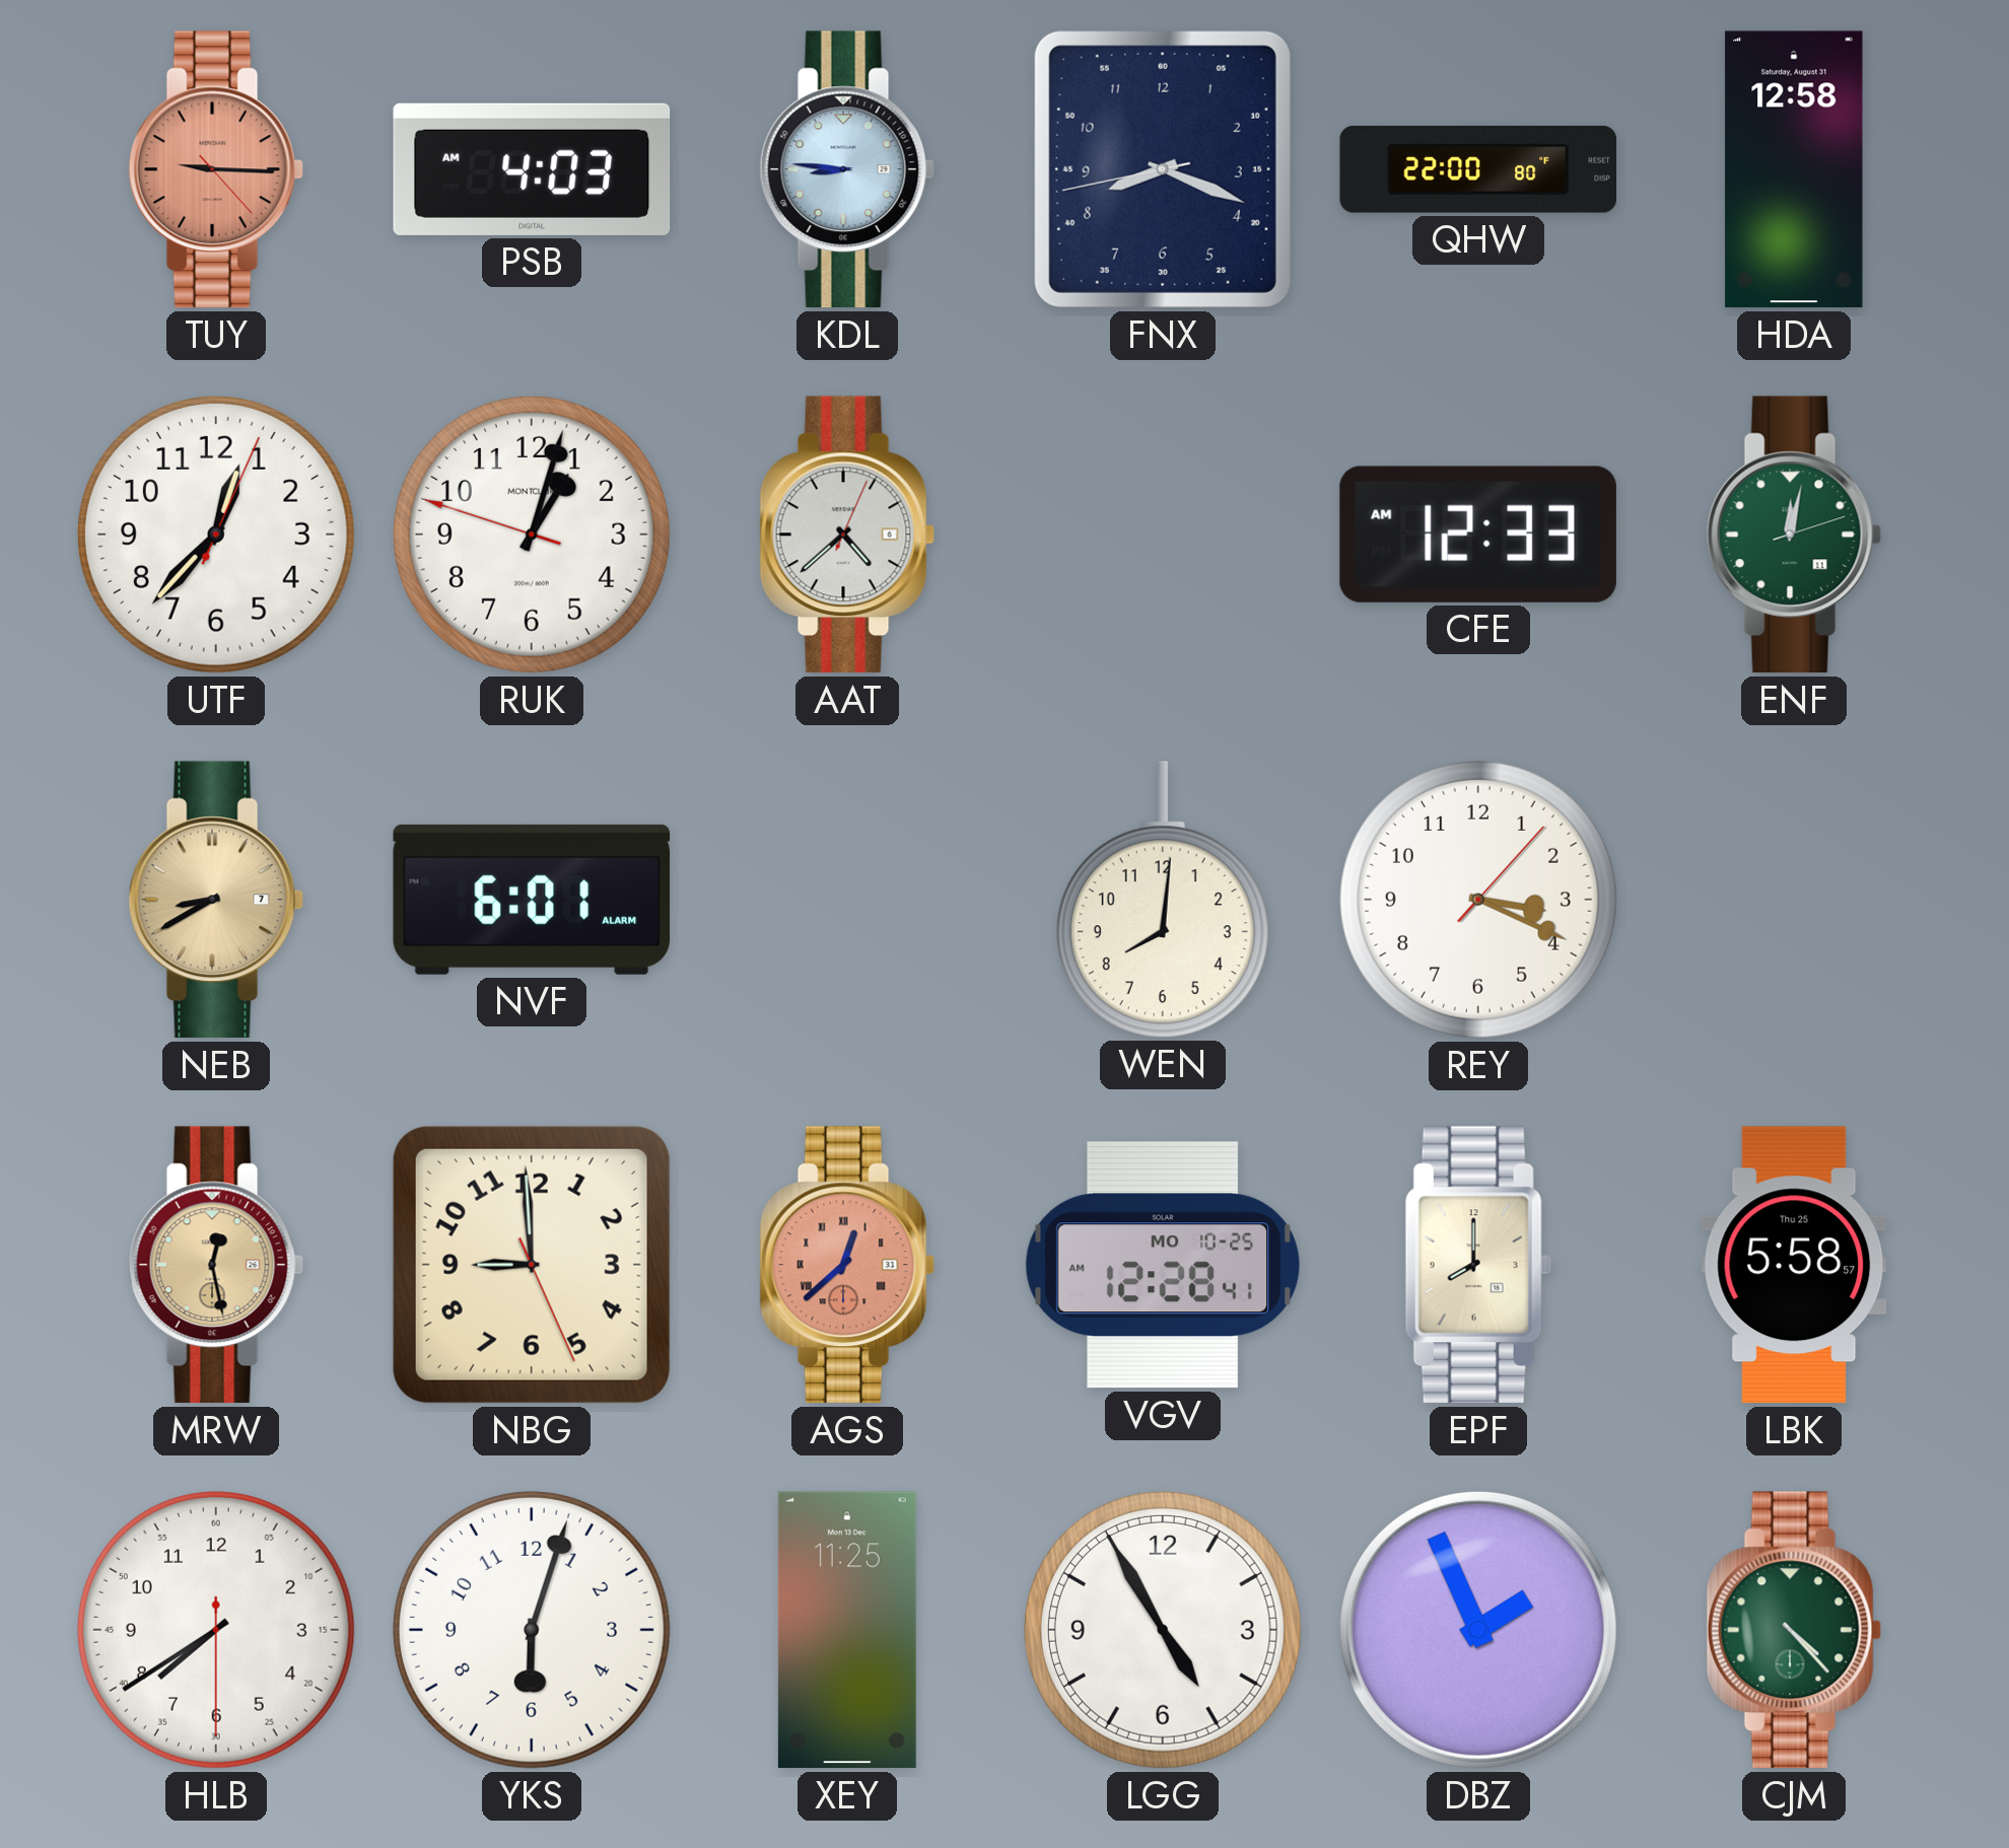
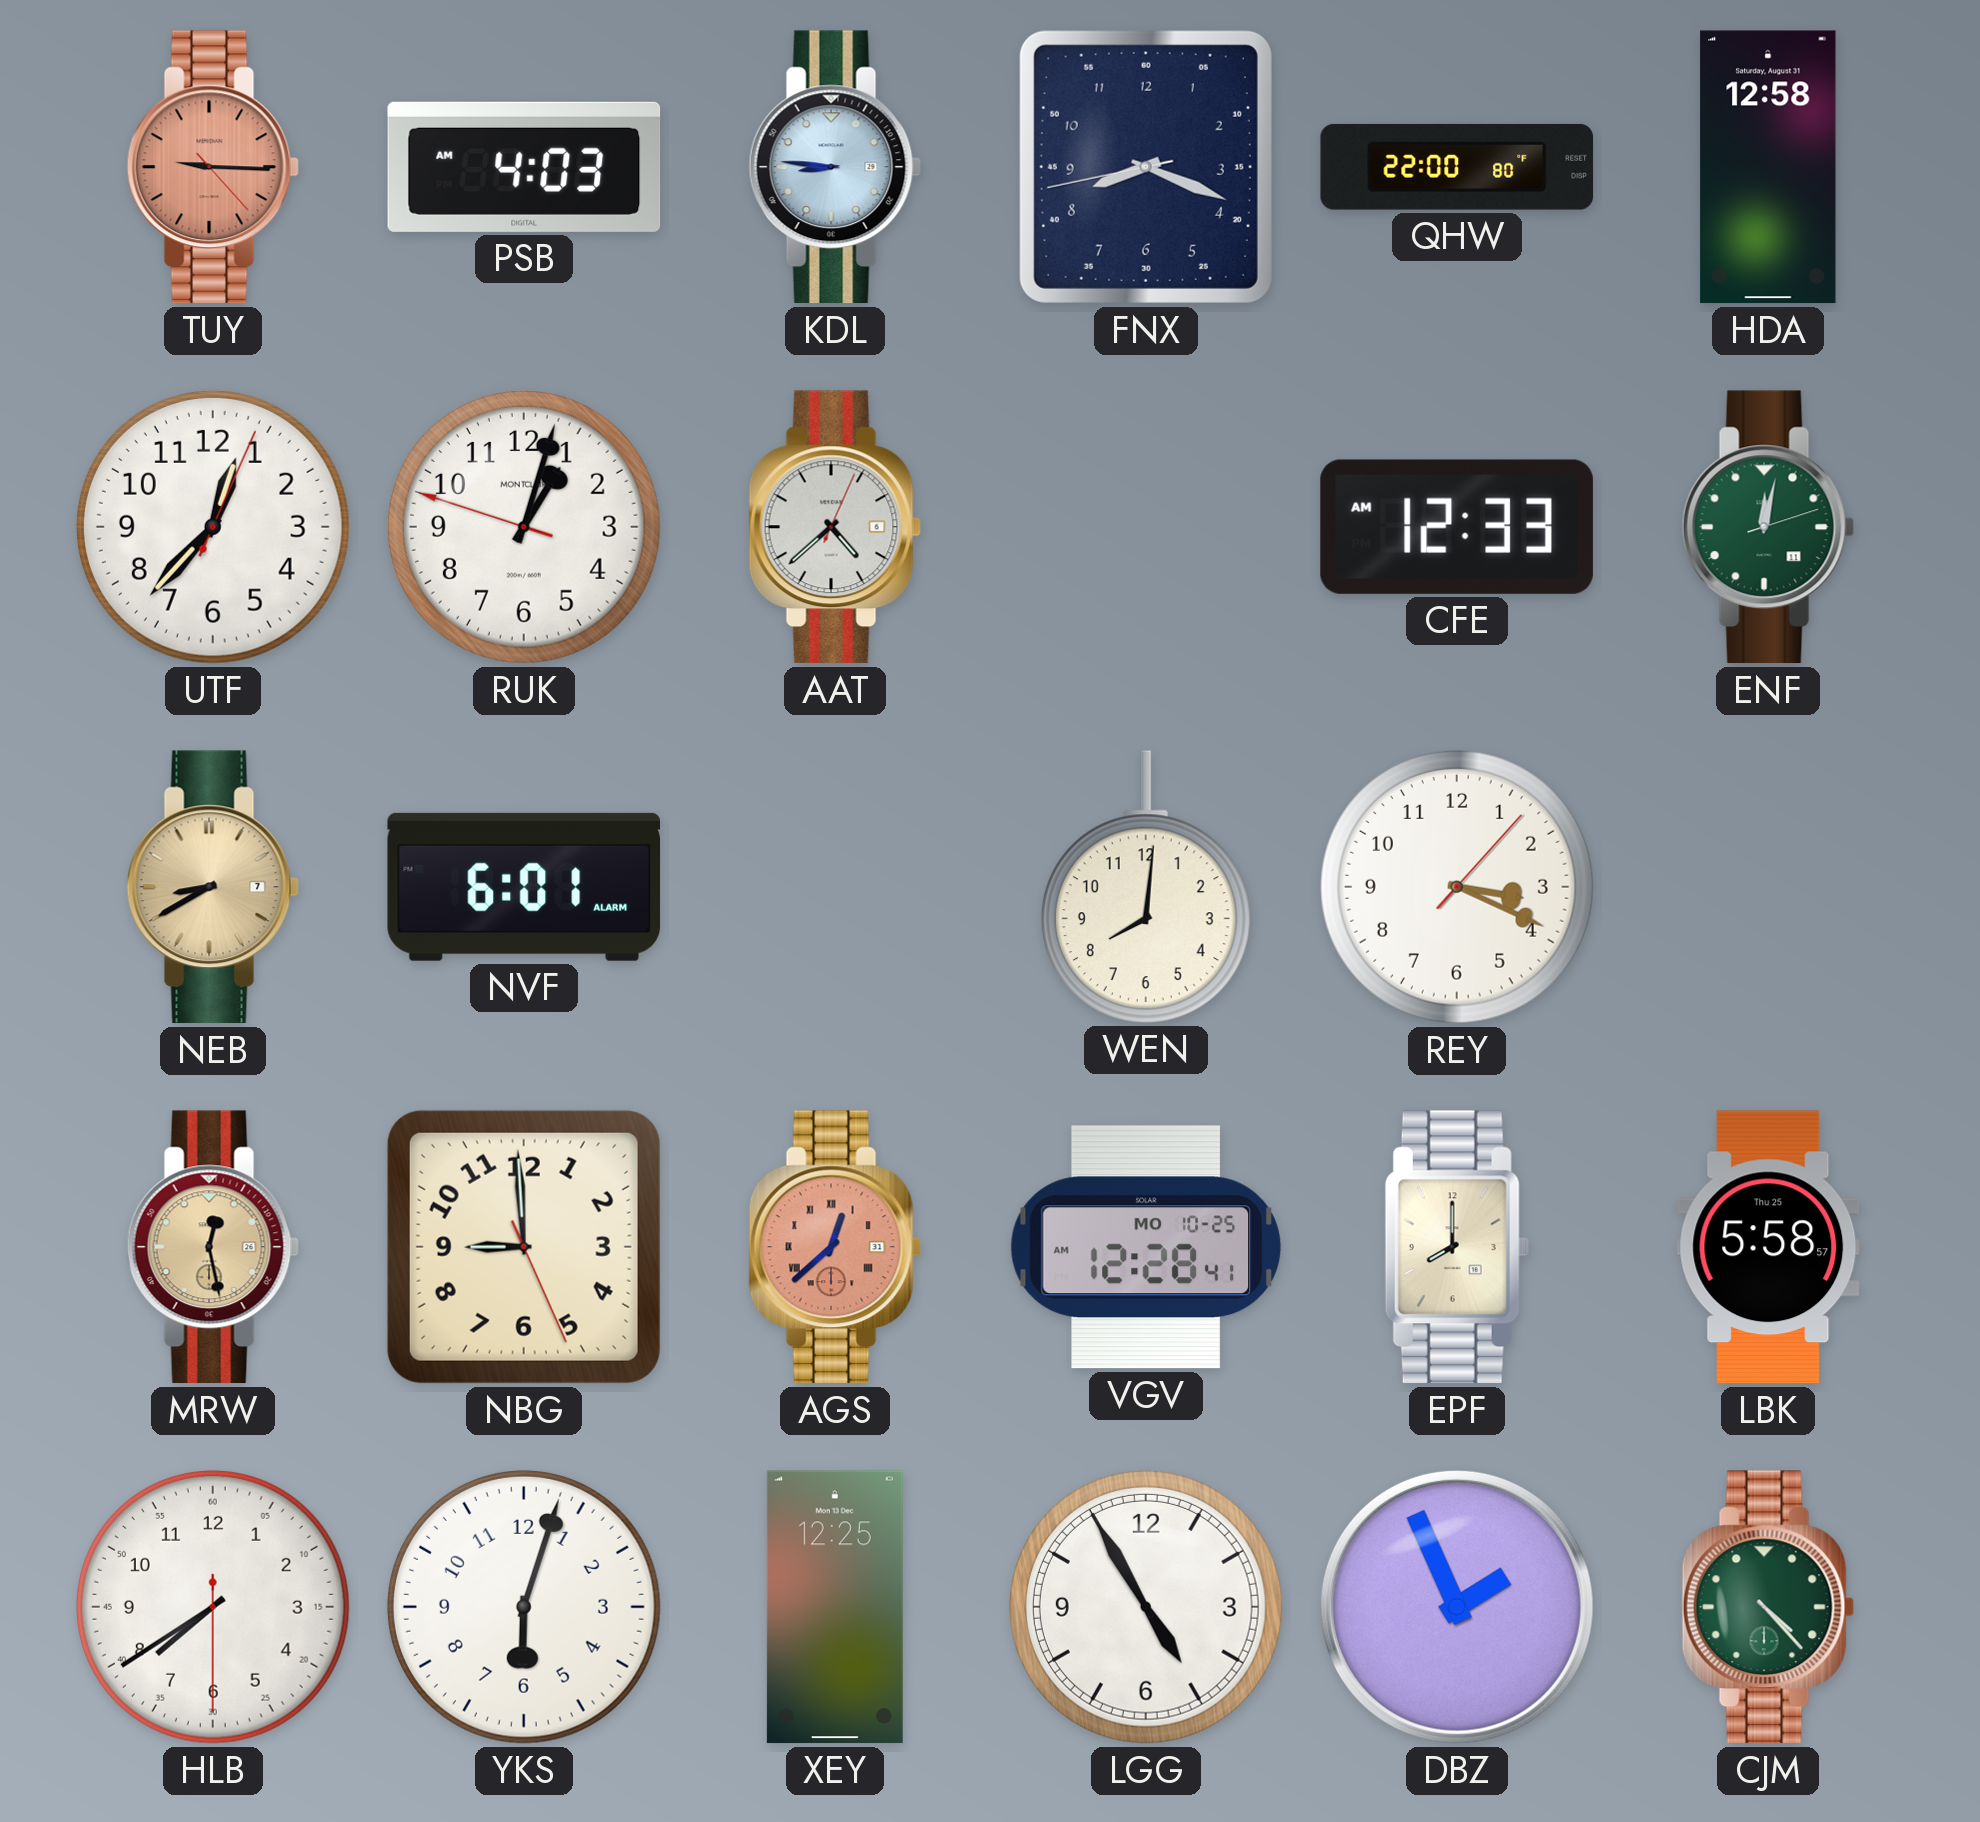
XEY: 11:25 -> 12:25 (835, 1607)
